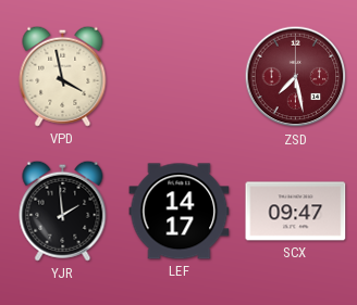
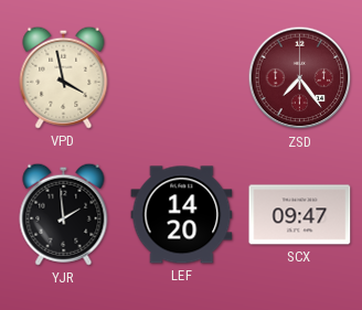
ZSD: 7:28 -> 7:24 (300, 78)
LEF: 14:17 -> 14:20 (182, 215)
